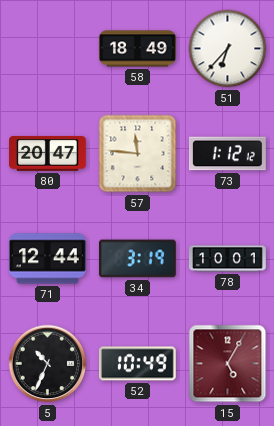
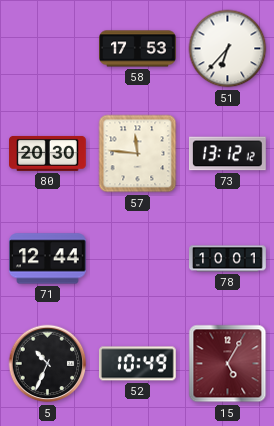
58: 18:49 -> 17:53 (138, 49)
80: 20:47 -> 20:30 (48, 153)
73: 1:12 -> 13:12 (228, 154)
34: 3:19 -> none (138, 259)
